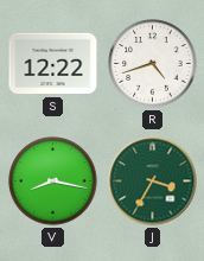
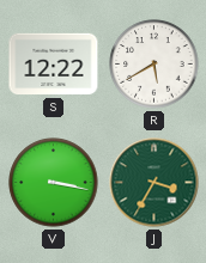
R: 4:42 -> 5:40 (154, 65)
V: 8:17 -> 3:17 (54, 183)
